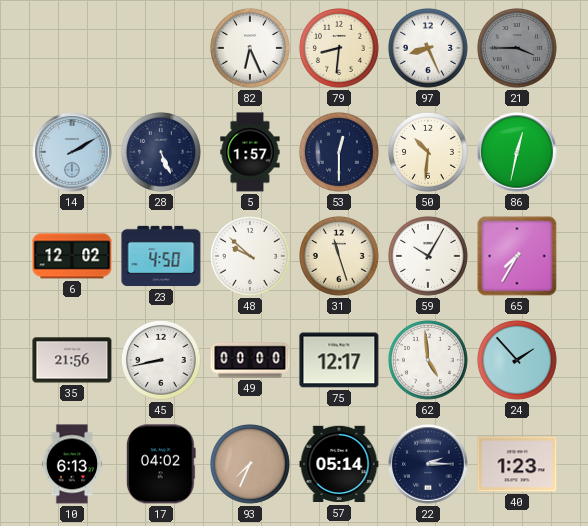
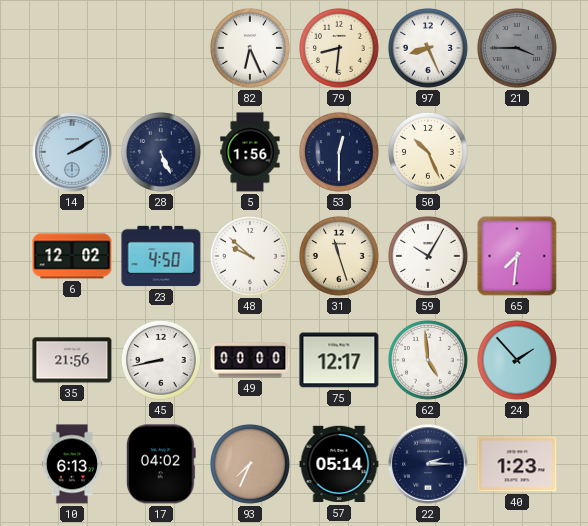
5: 1:57 -> 1:56 (250, 152)
50: 10:31 -> 10:26 (428, 152)
86: 12:32 -> none (517, 152)
65: 7:35 -> 7:31 (517, 256)
